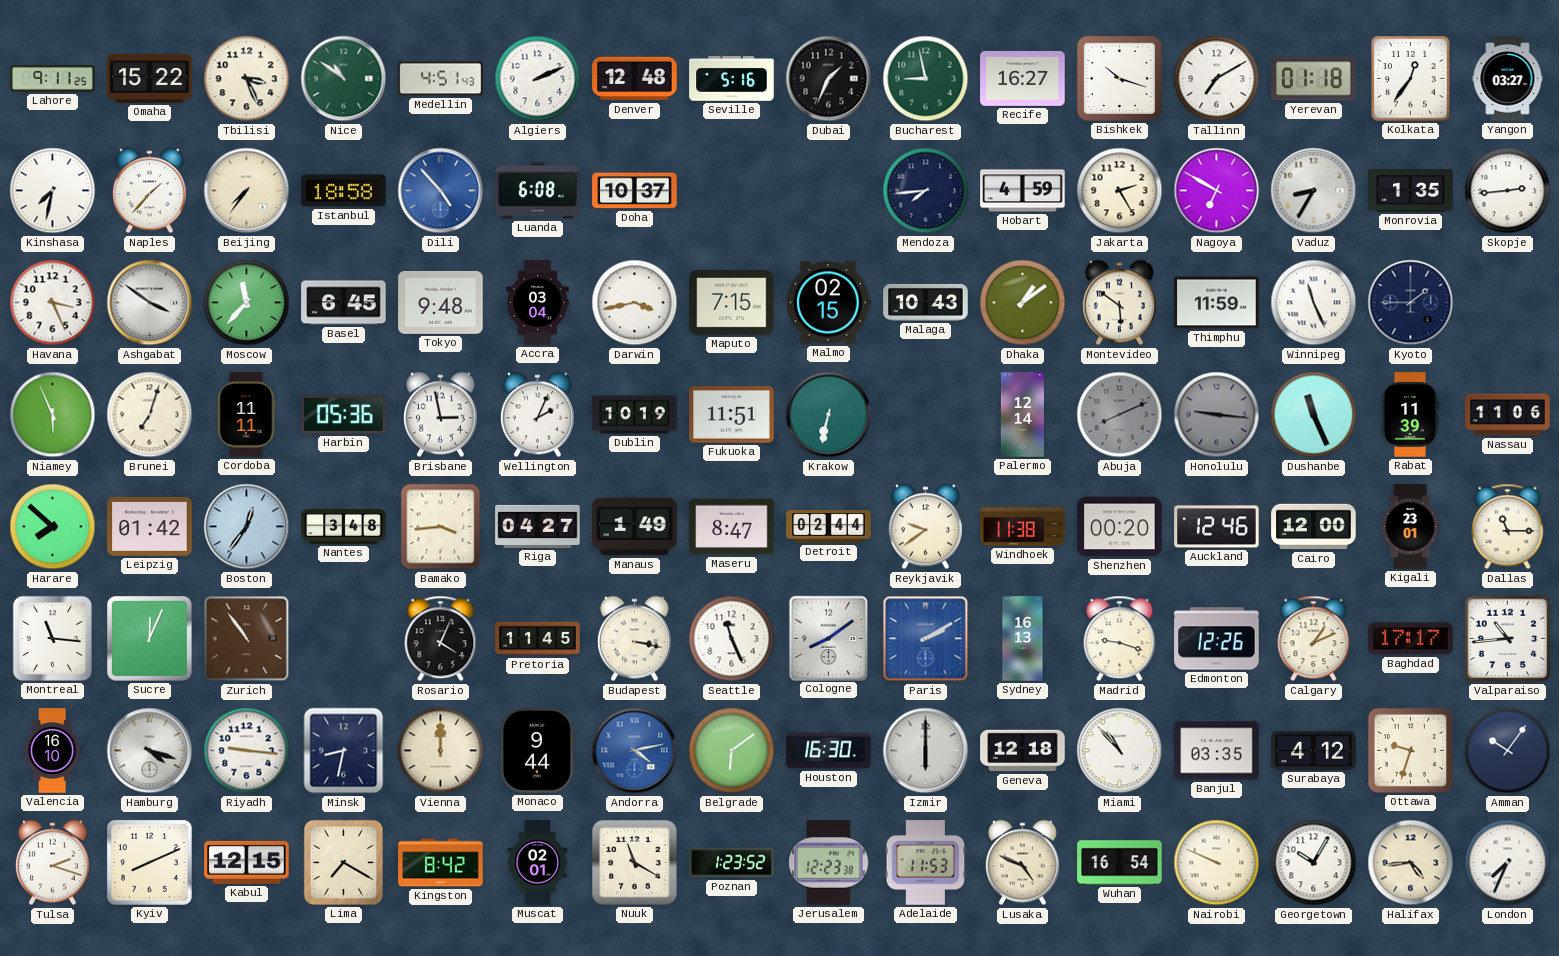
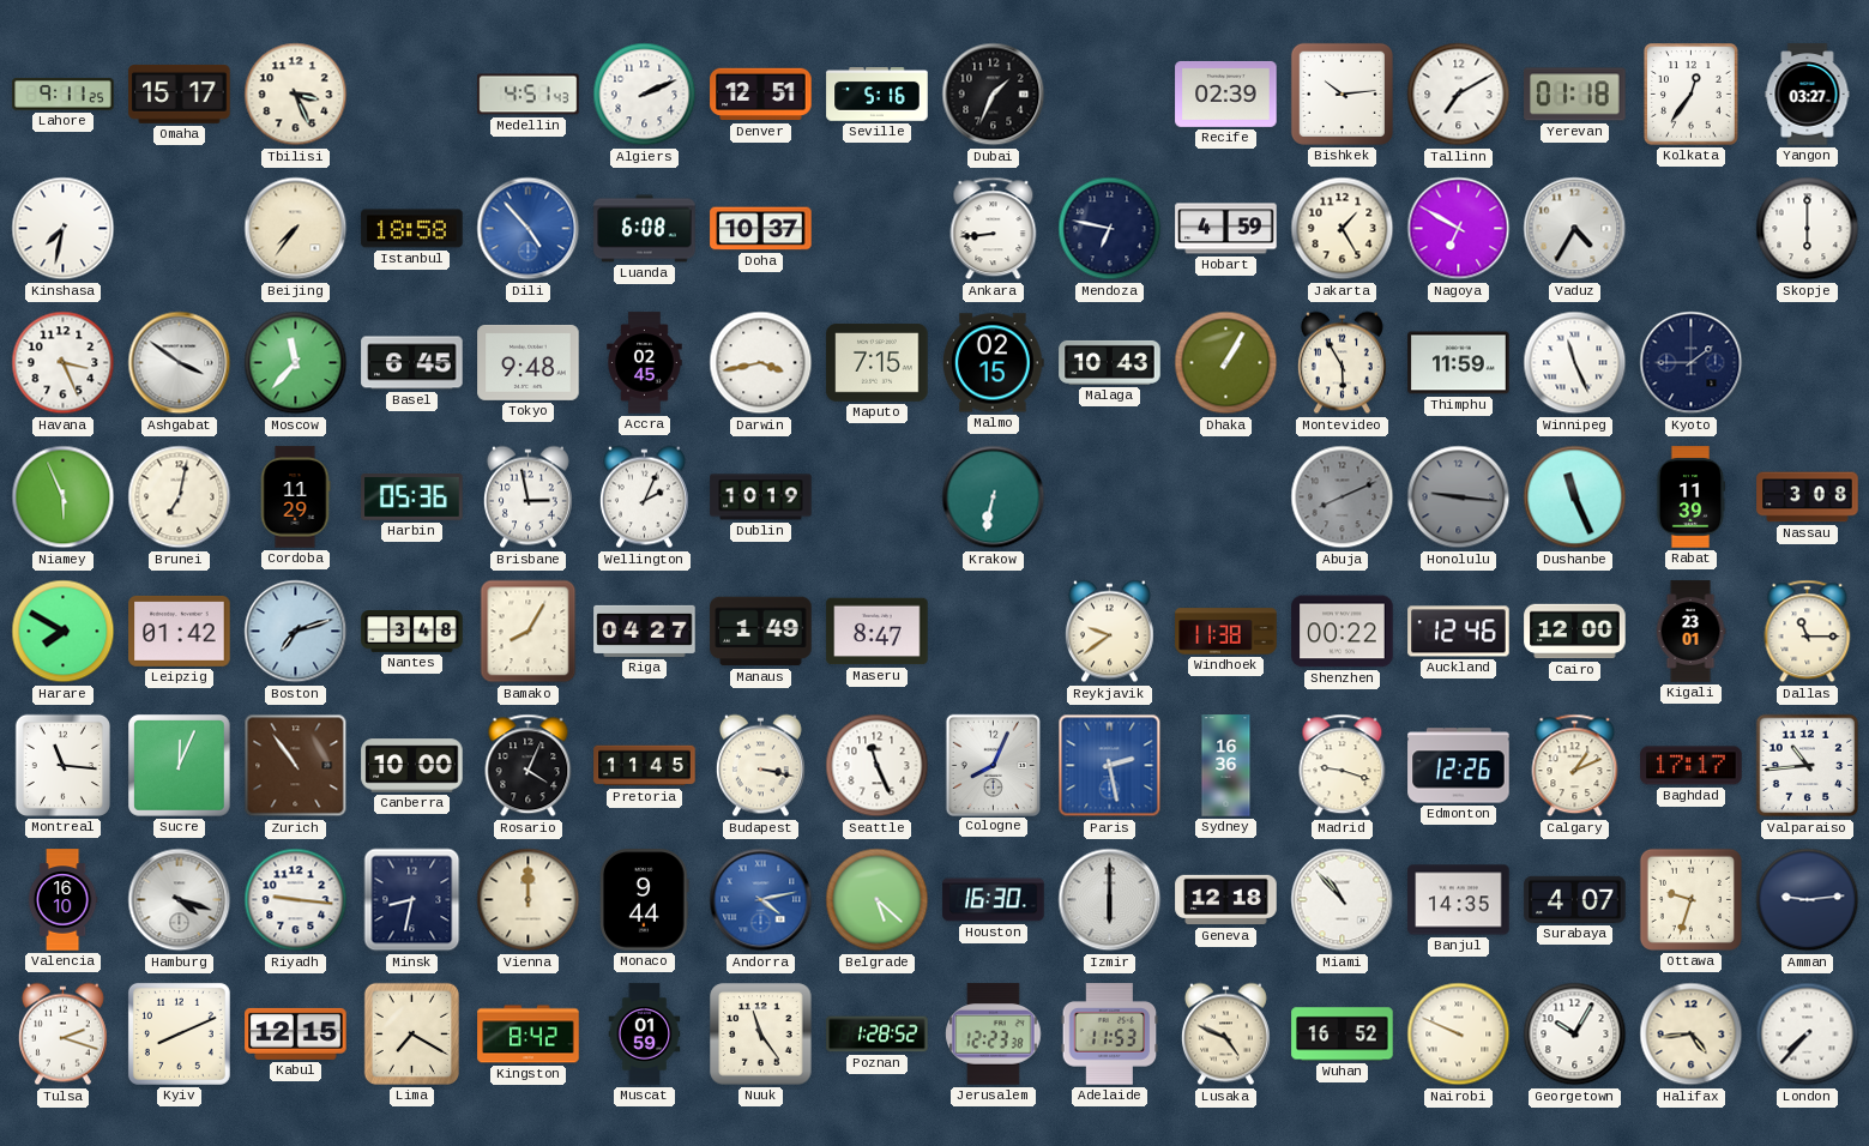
Omaha: 15:22 -> 15:17 (180, 94)
Nice: 10:51 -> none (344, 79)
Denver: 12:48 -> 12:51 (761, 95)
Bucharest: 8:58 -> none (926, 79)
Recife: 16:27 -> 02:39 (1226, 94)
Bishkek: 10:18 -> 10:14 (1342, 94)
Naples: 1:37 -> none (149, 191)
Ankara: none -> 8:44 (994, 229)
Mendoza: 7:44 -> 6:47 (1110, 229)
Jakarta: 2:25 -> 1:25 (1343, 229)
Vaduz: 8:35 -> 4:35 (1575, 229)
Monrovia: 1:35 -> none (1411, 191)
Skopje: 2:44 -> 6:00 (1808, 229)
Accra: 03:04 -> 02:45 (645, 363)
Dhaka: 1:09 -> 1:05 (1226, 363)
Montevideo: 5:51 -> 5:55 (1342, 363)
Brunei: 7:03 -> 7:02 (180, 497)
Cordoba: 11:11 -> 11:29 (295, 497)
Fukuoka: 11:51 -> none (732, 415)
Palermo: 12:14 -> none (1022, 415)
Nassau: 11:06 -> 3:08 (1808, 497)
Harare: 7:52 -> 7:50 (64, 632)
Boston: 12:36 -> 7:12 (296, 632)
Bamako: 3:44 -> 8:05 (529, 632)
Detroit: 02:44 -> none (829, 527)
Shenzhen: 00:20 -> 00:22 (1343, 632)
Canberra: none -> 10:00 (412, 766)
Cologne: 8:09 -> 8:04 (993, 765)
Paris: 2:10 -> 2:28 (1110, 766)
Sydney: 16:13 -> 16:36 (1226, 766)
Belgrade: 6:09 -> 5:22 (878, 900)
Banjul: 03:35 -> 14:35 (1459, 900)
Surabaya: 4:12 -> 4:07 (1575, 899)
Amman: 10:06 -> 9:14 (1808, 900)
Muscat: 02:01 -> 01:59 (645, 1035)
Nuuk: 11:20 -> 11:24 (761, 1035)
Poznan: 1:23 -> 1:28 (878, 1035)
Wuhan: 16:54 -> 16:52 (1343, 1035)
London: 7:34 -> 7:37 (1808, 1035)
